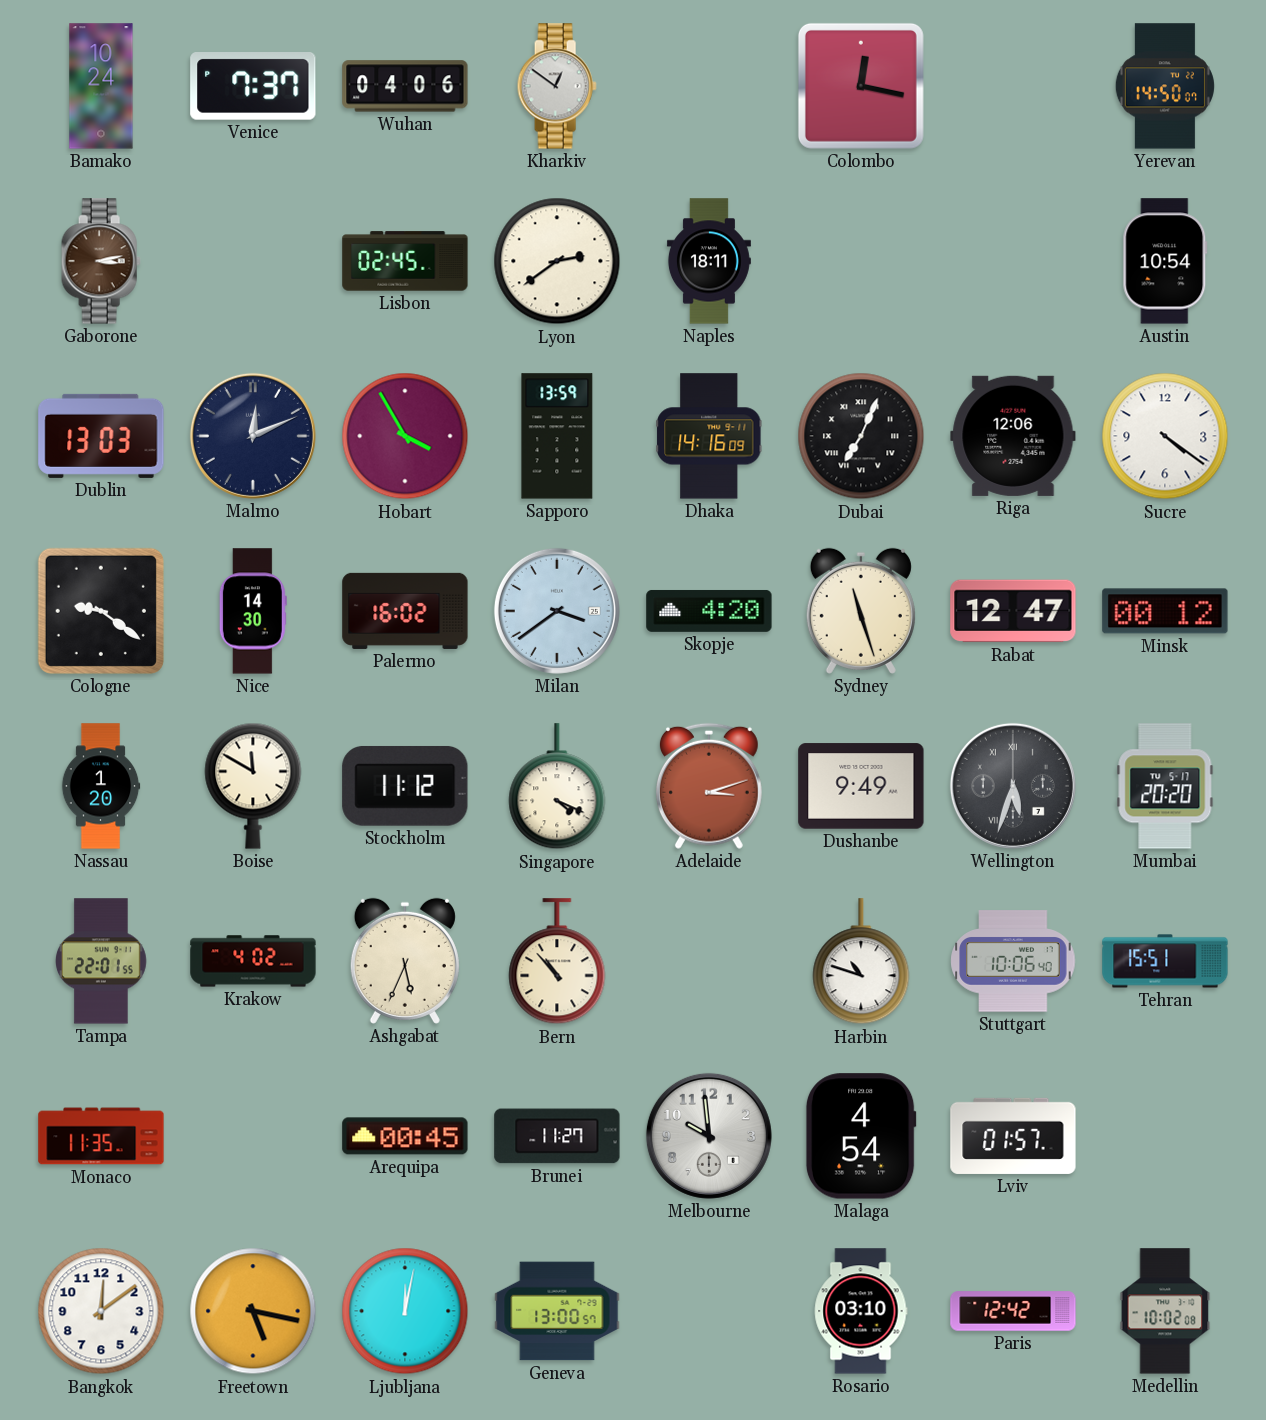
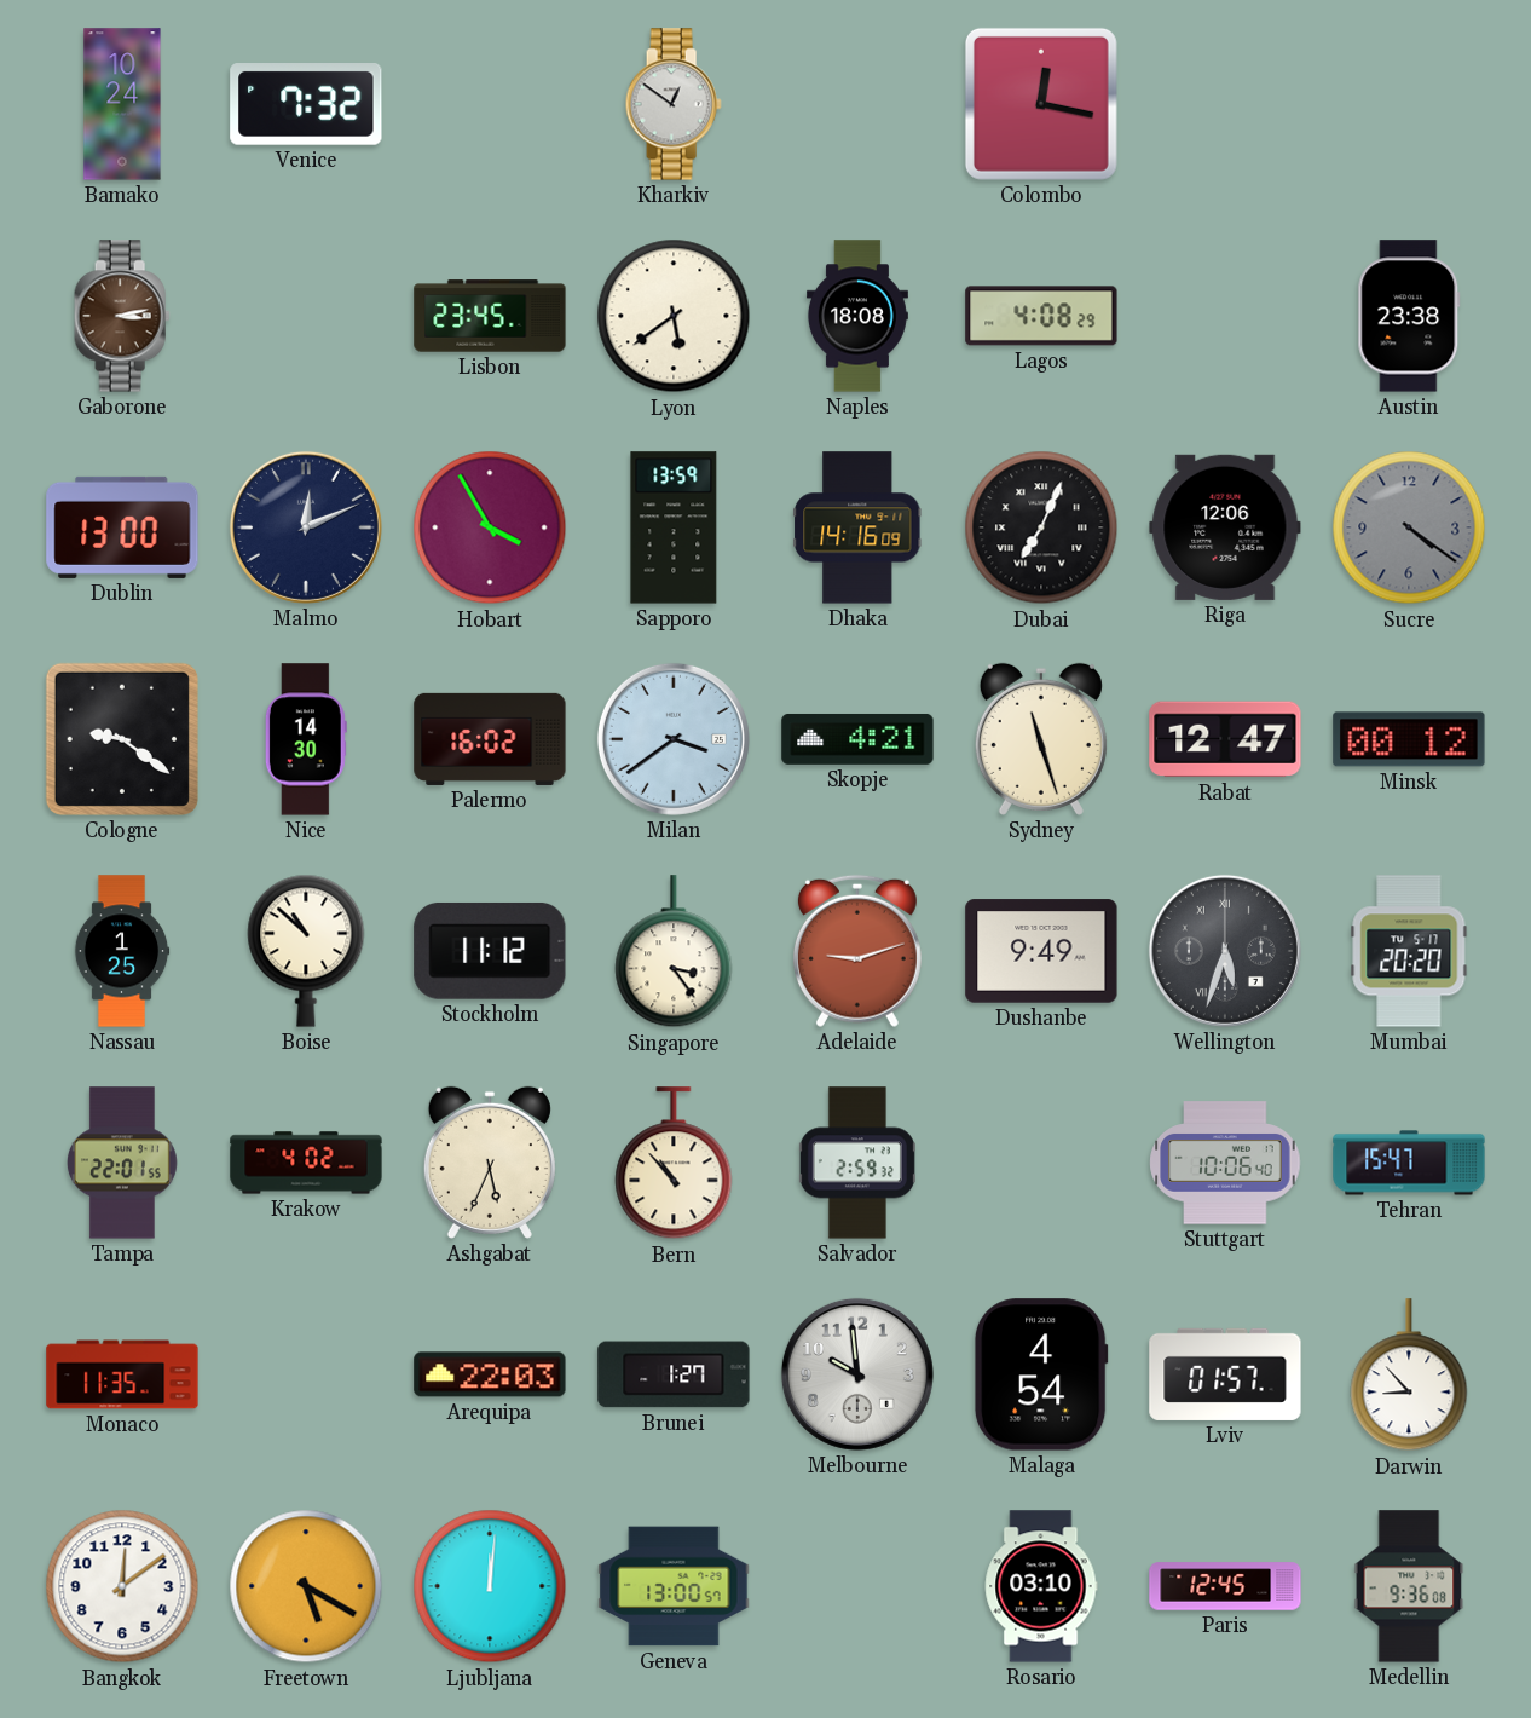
Venice: 7:37 -> 7:32 (306, 105)
Wuhan: 04:06 -> none (405, 86)
Yerevan: 14:50 -> none (1165, 86)
Lisbon: 02:45 -> 23:45 (490, 316)
Lyon: 2:39 -> 5:39 (674, 316)
Naples: 18:11 -> 18:08 (857, 316)
Lagos: none -> 4:08 (1041, 316)
Austin: 10:54 -> 23:38 (1409, 316)
Dublin: 13:03 -> 13:00 (122, 527)
Sucre dial: white -> grey (1409, 527)
Skopje: 4:20 -> 4:21 (857, 739)
Nassau: 1:20 -> 1:25 (122, 951)
Boise: 11:50 -> 10:52 (306, 951)
Singapore: 4:19 -> 3:24 (674, 952)
Adelaide: 3:12 -> 9:12 (857, 951)
Salvador: none -> 2:59 (857, 1163)
Harbin: 10:48 -> none (861, 962)
Tehran: 15:51 -> 15:47 (1409, 1163)
Arequipa: 00:45 -> 22:03 (490, 1374)
Brunei: 11:27 -> 1:27 (674, 1374)
Darwin: none -> 8:53 (1409, 1376)
Freetown: 5:17 -> 5:20 (306, 1586)
Ljubljana: 12:02 -> 12:01 (490, 1586)
Paris: 12:42 -> 12:45 (1225, 1586)
Medellin: 10:02 -> 9:36 (1409, 1586)
